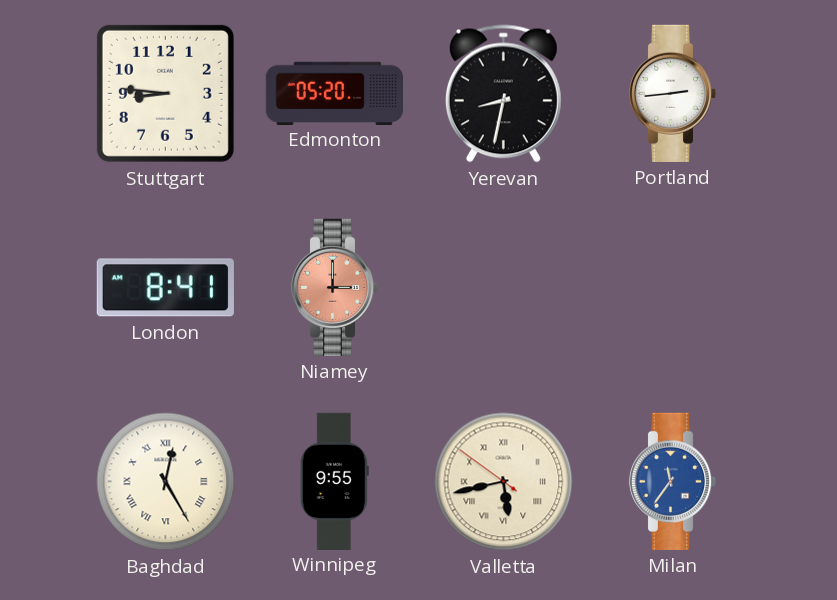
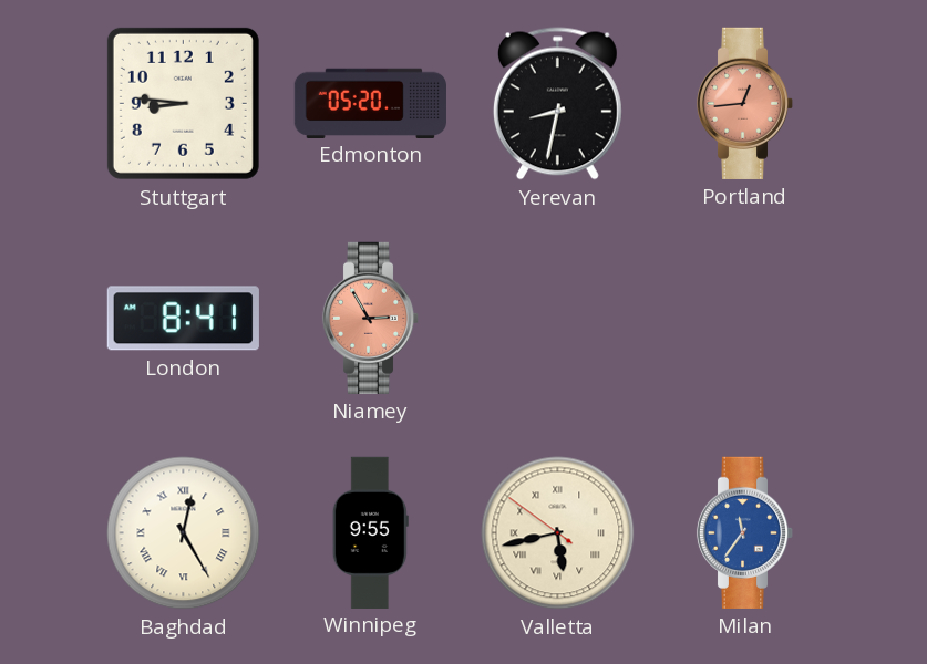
Portland: 2:44 -> 12:44 (745, 103)
Portland dial: white -> salmon (745, 103)
Niamey: 3:00 -> 2:55 (371, 318)
